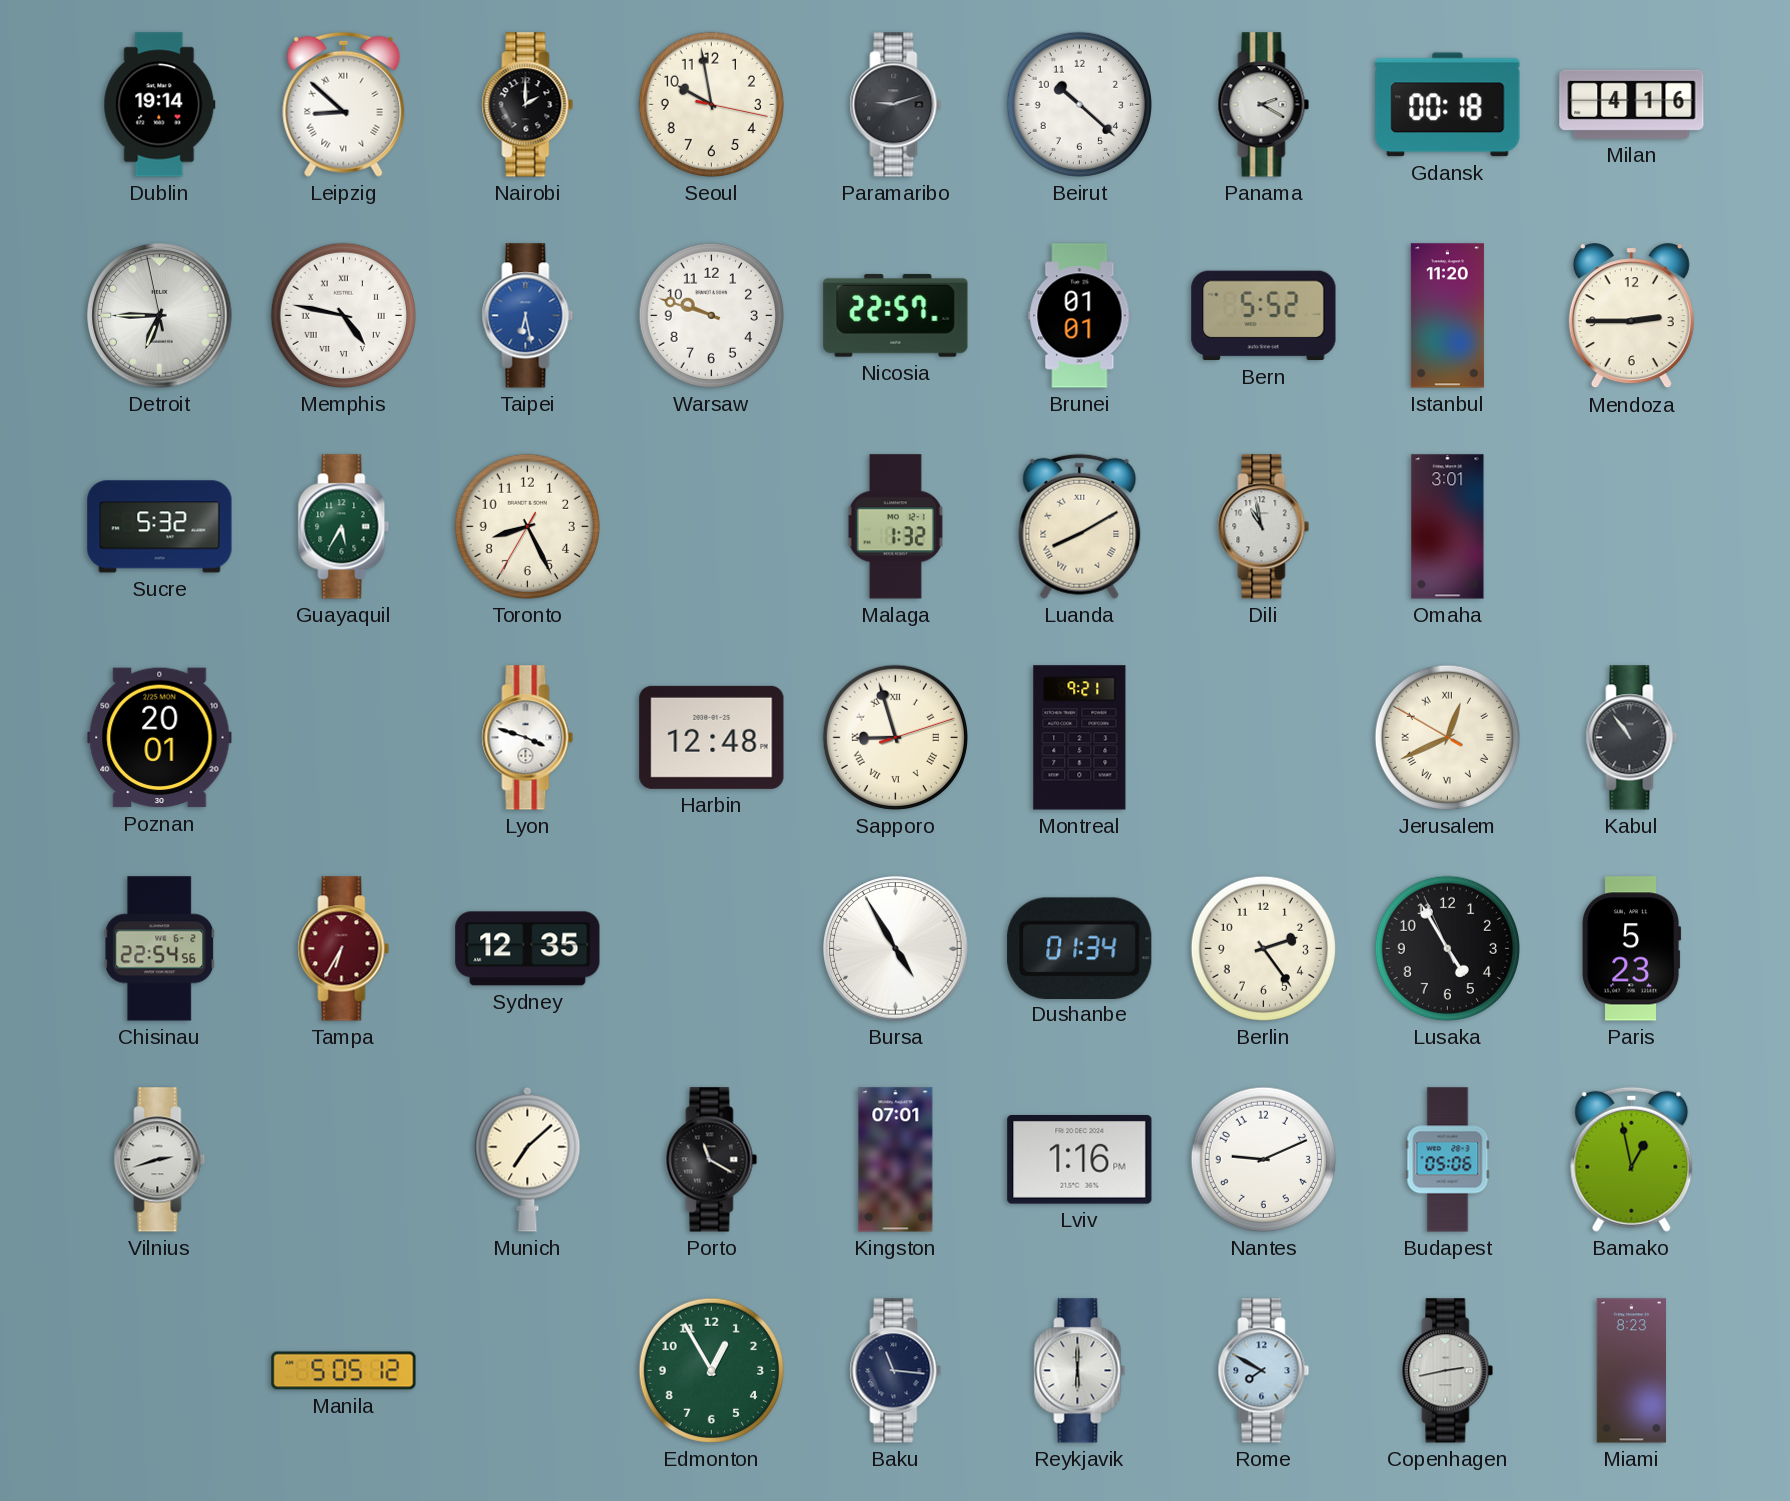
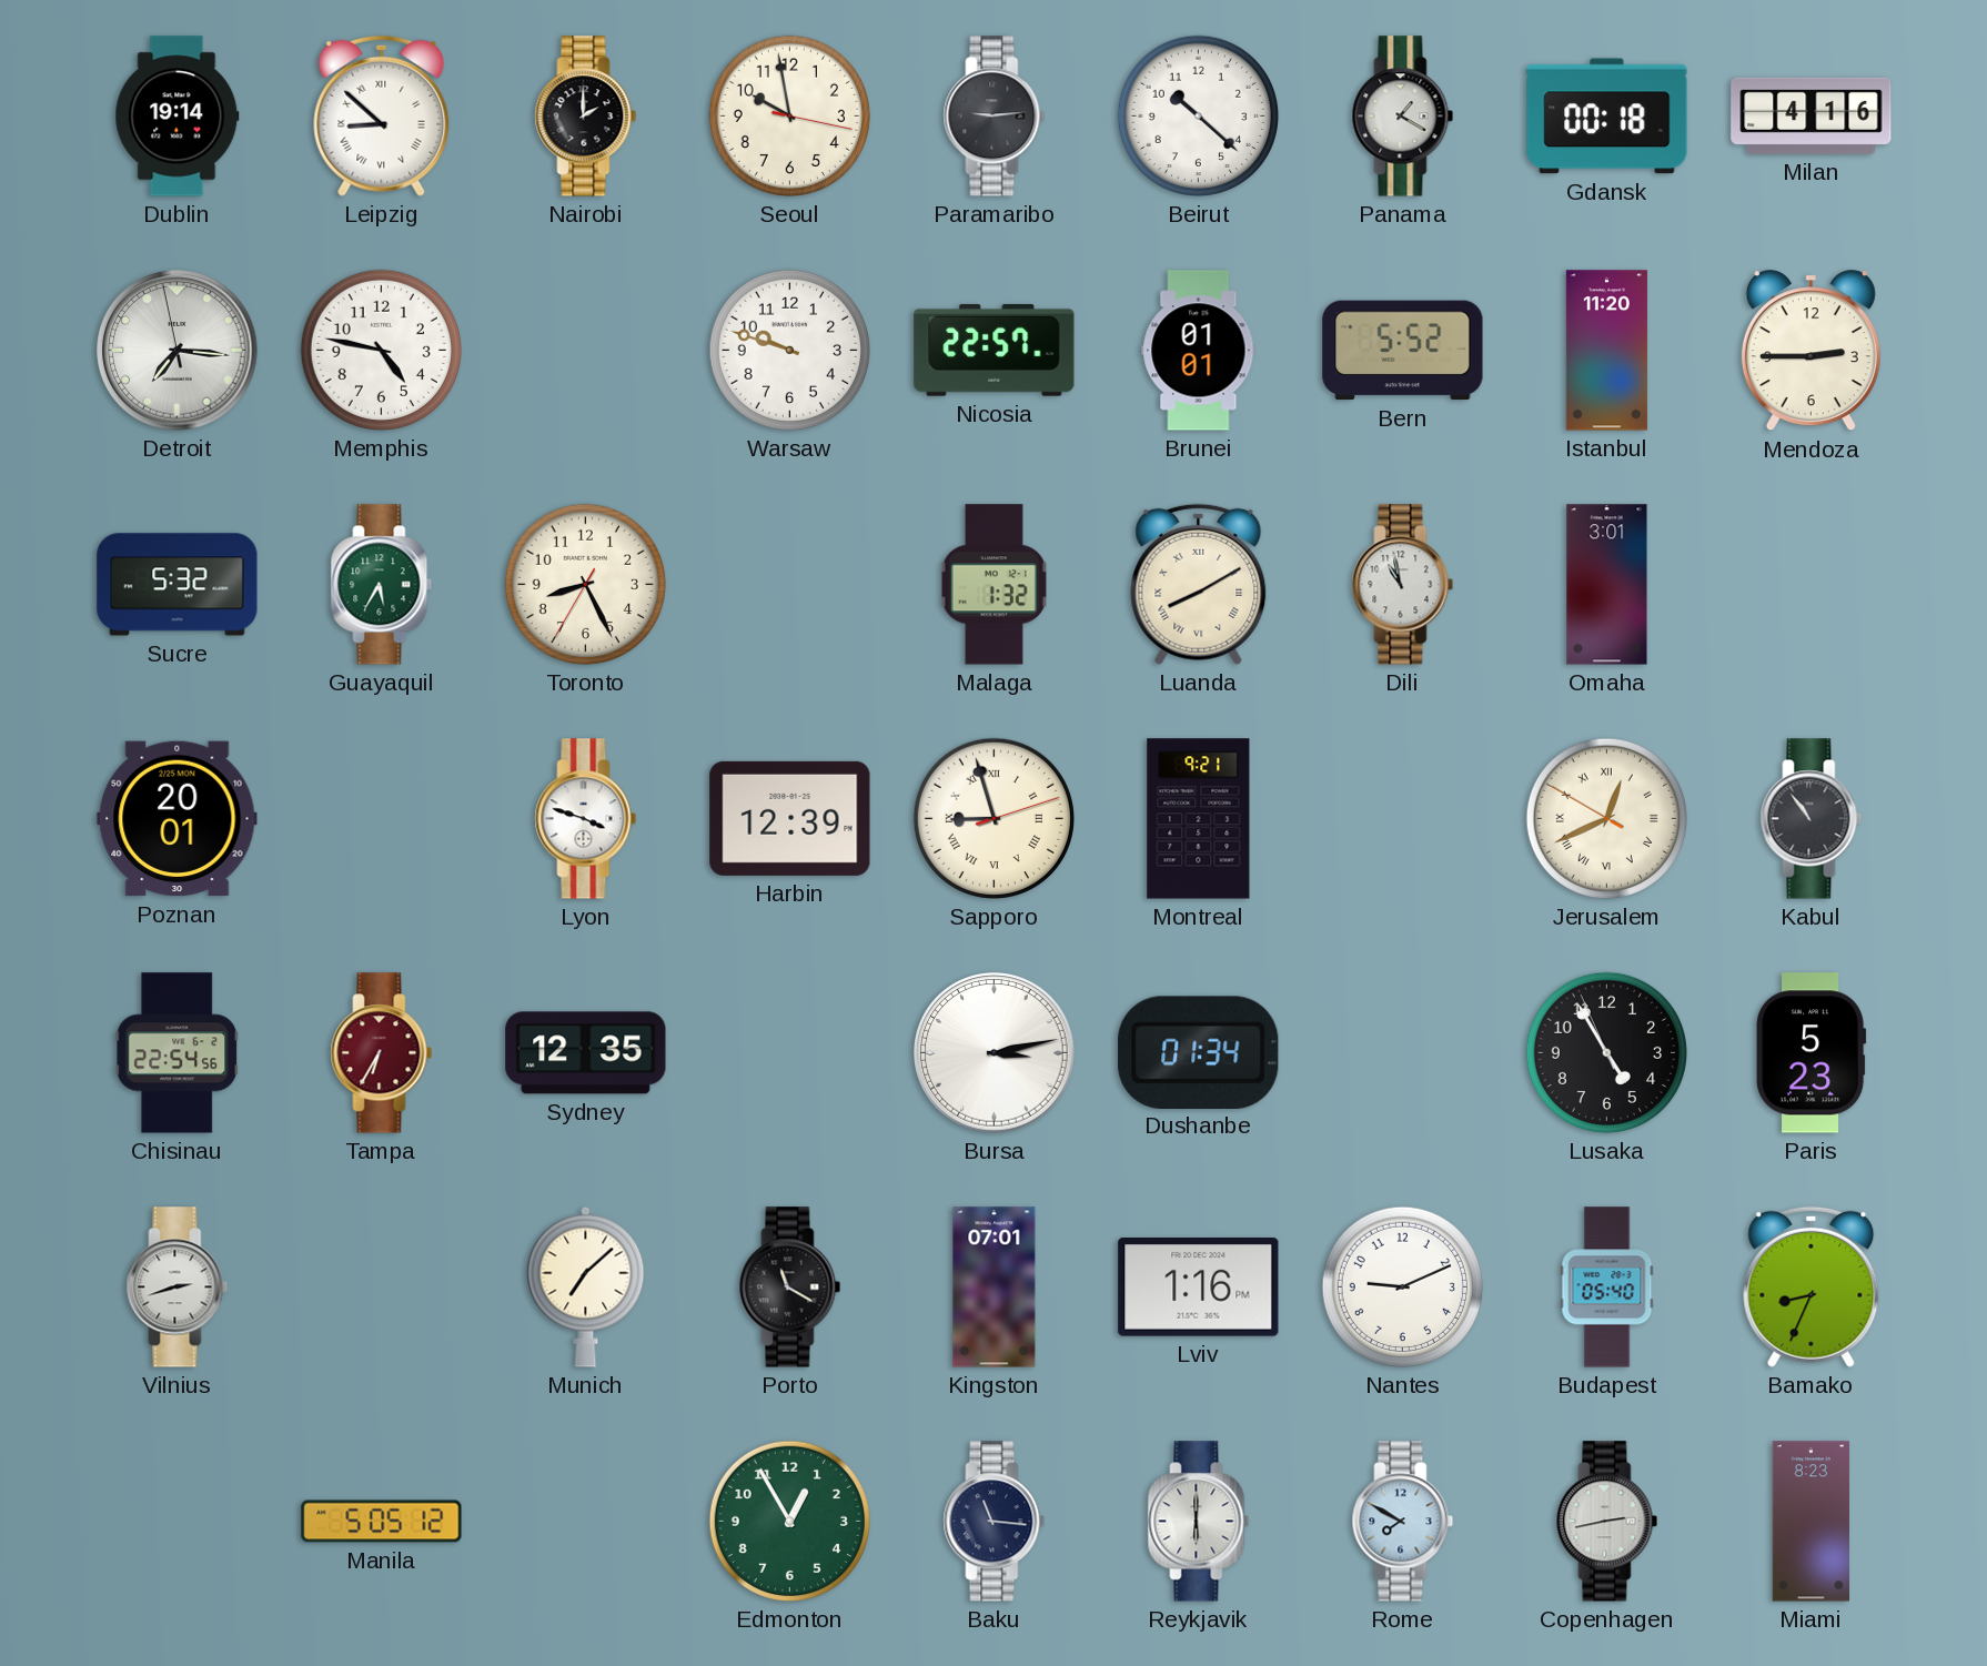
Paramaribo: 9:12 -> 9:14 (995, 117)
Panama: 2:20 -> 1:20 (1403, 117)
Detroit: 6:44 -> 7:15 (178, 351)
Memphis numerals: Roman -> Arabic (381, 350)
Taipei: 6:28 -> none (528, 316)
Harbin: 12:48 -> 12:39 (790, 818)
Bursa: 4:55 -> 3:13 (995, 1053)
Berlin: 2:24 -> none (1263, 948)
Budapest: 05:06 -> 05:40 (1607, 1288)
Bamako: 12:58 -> 8:34 (1812, 1286)
